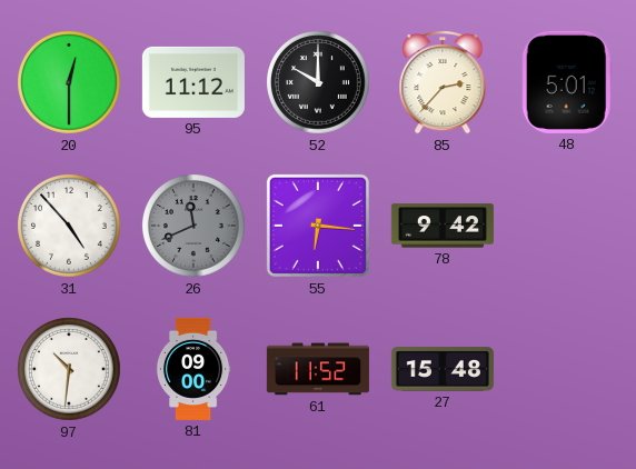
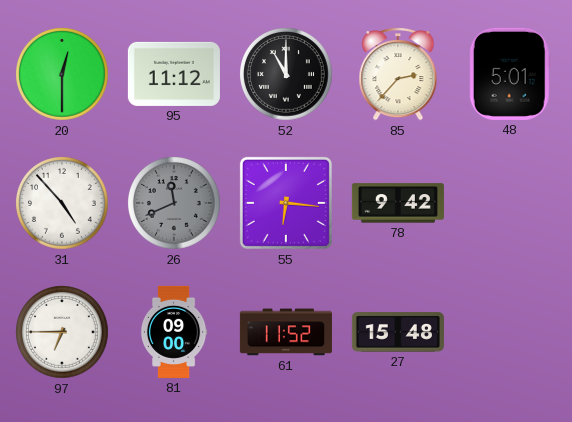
52: 10:00 -> 11:00 (287, 75)
97: 10:31 -> 6:45 (63, 333)
